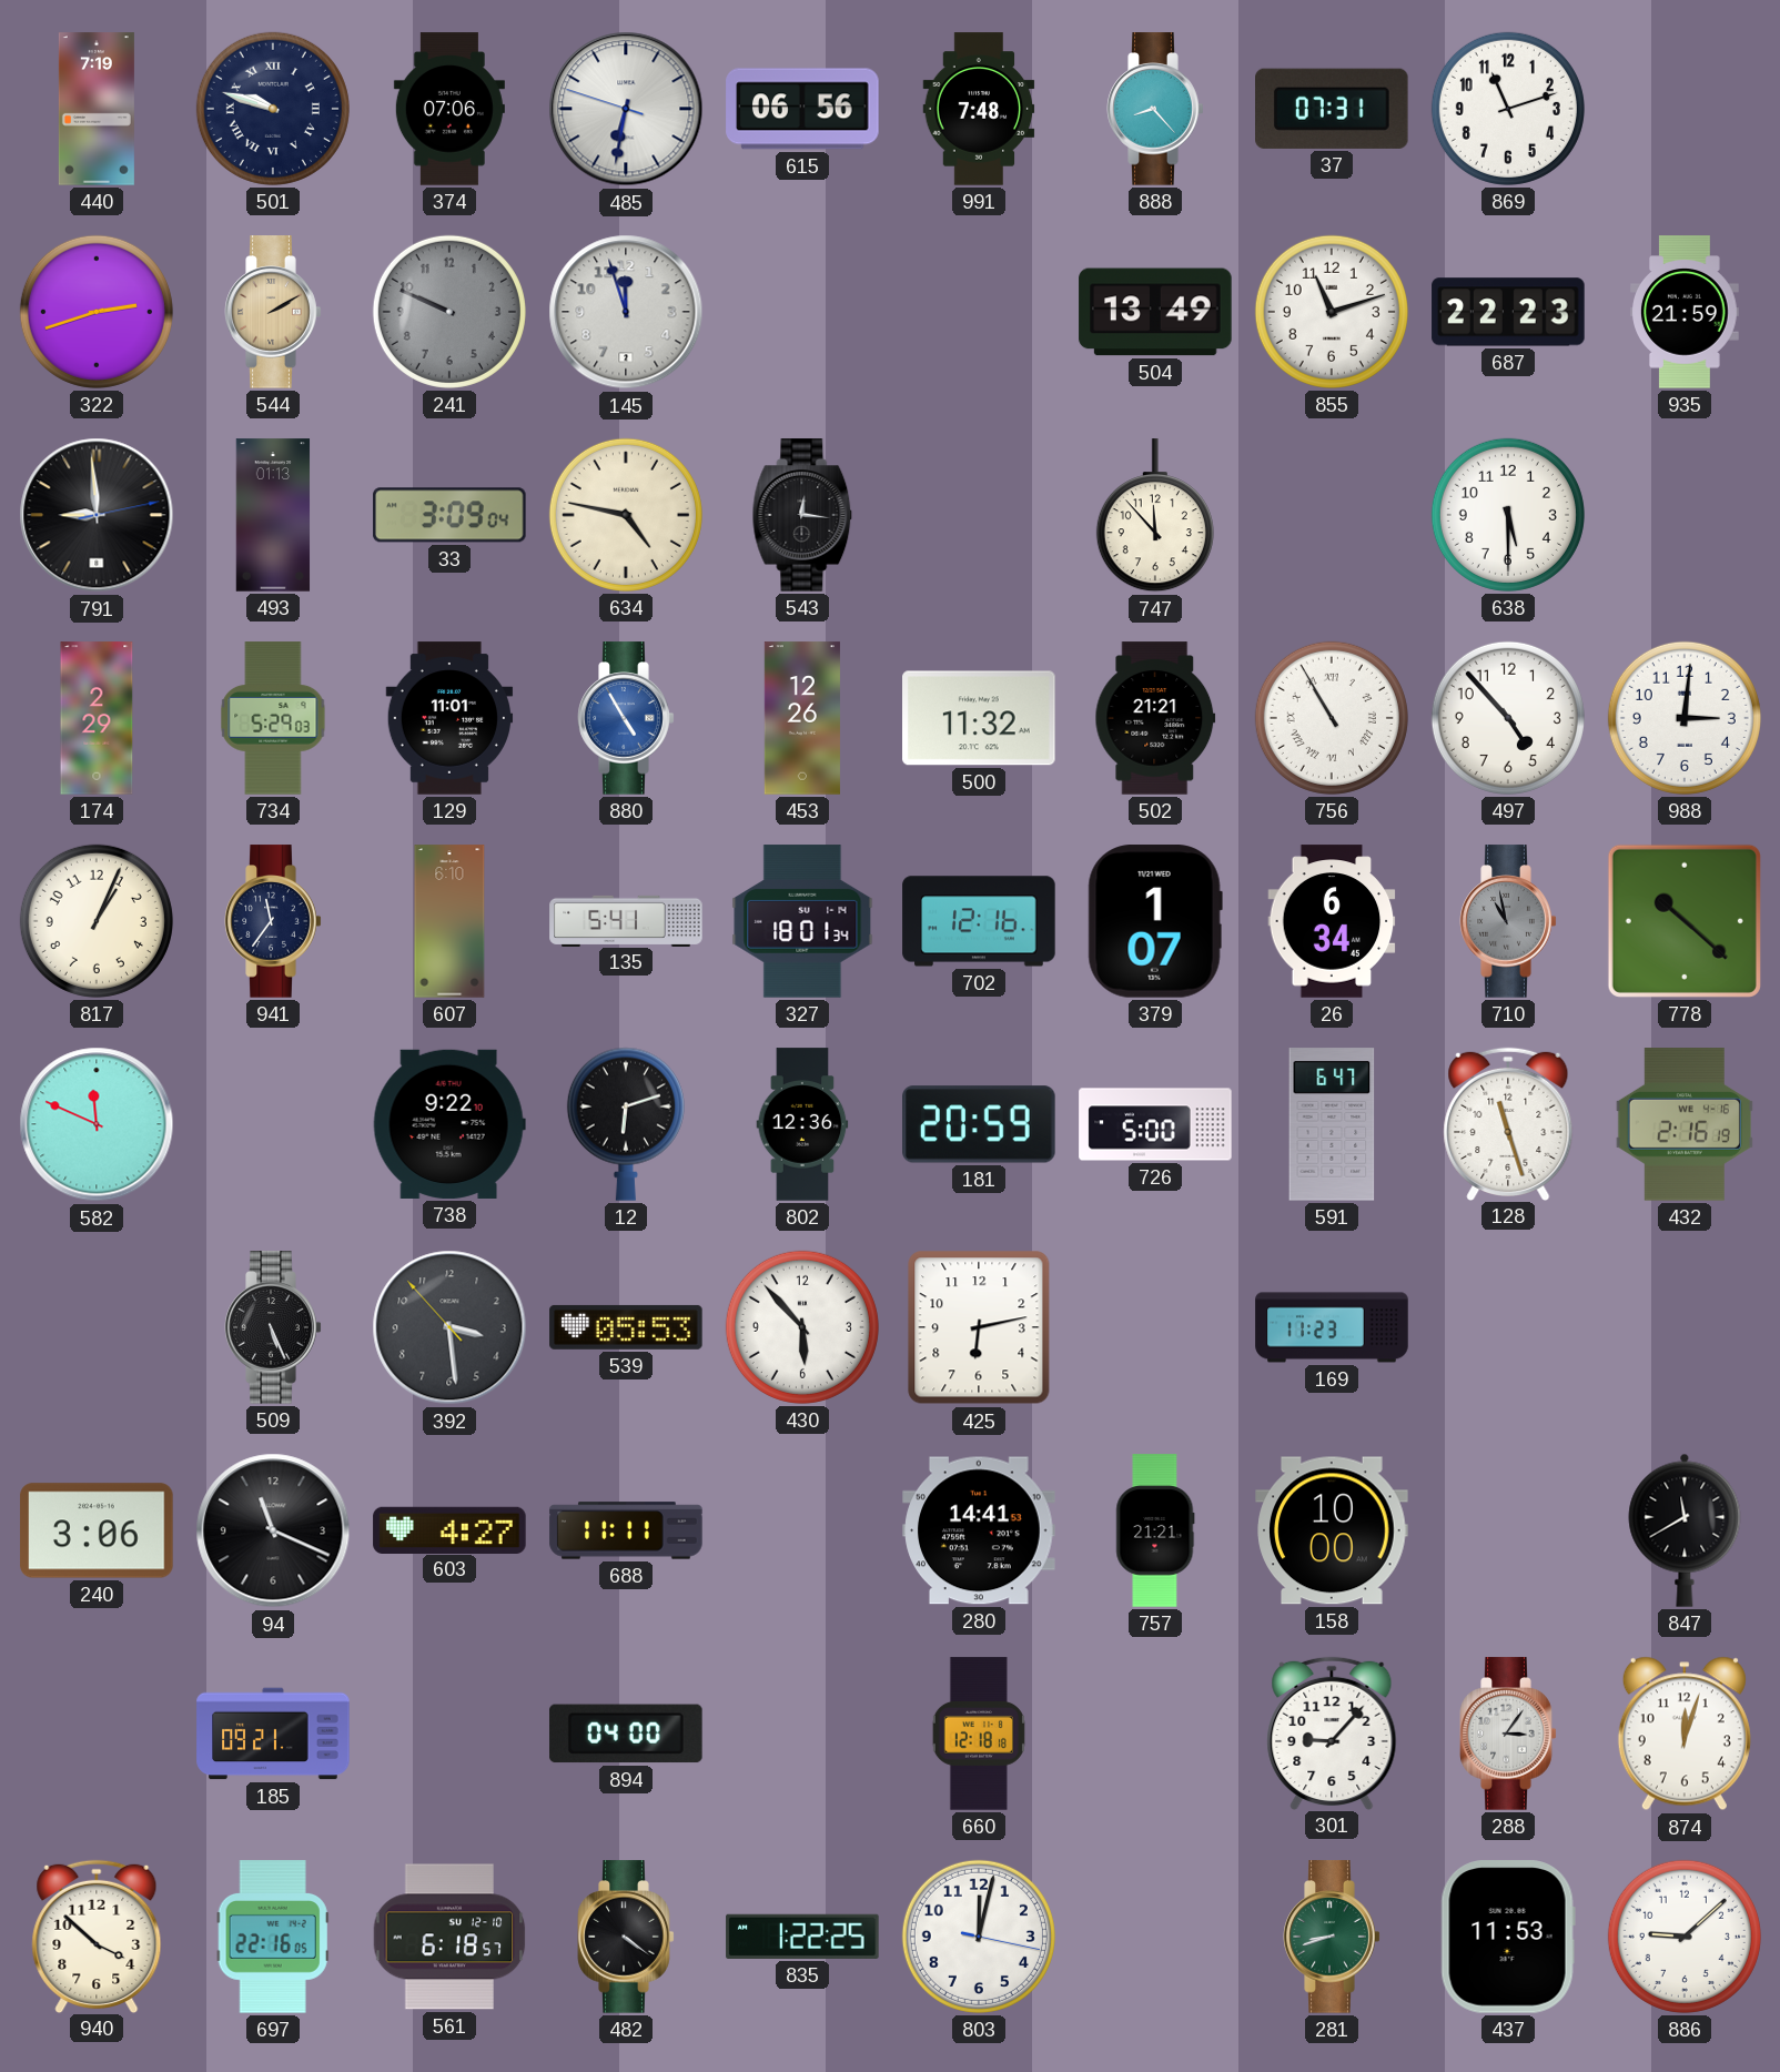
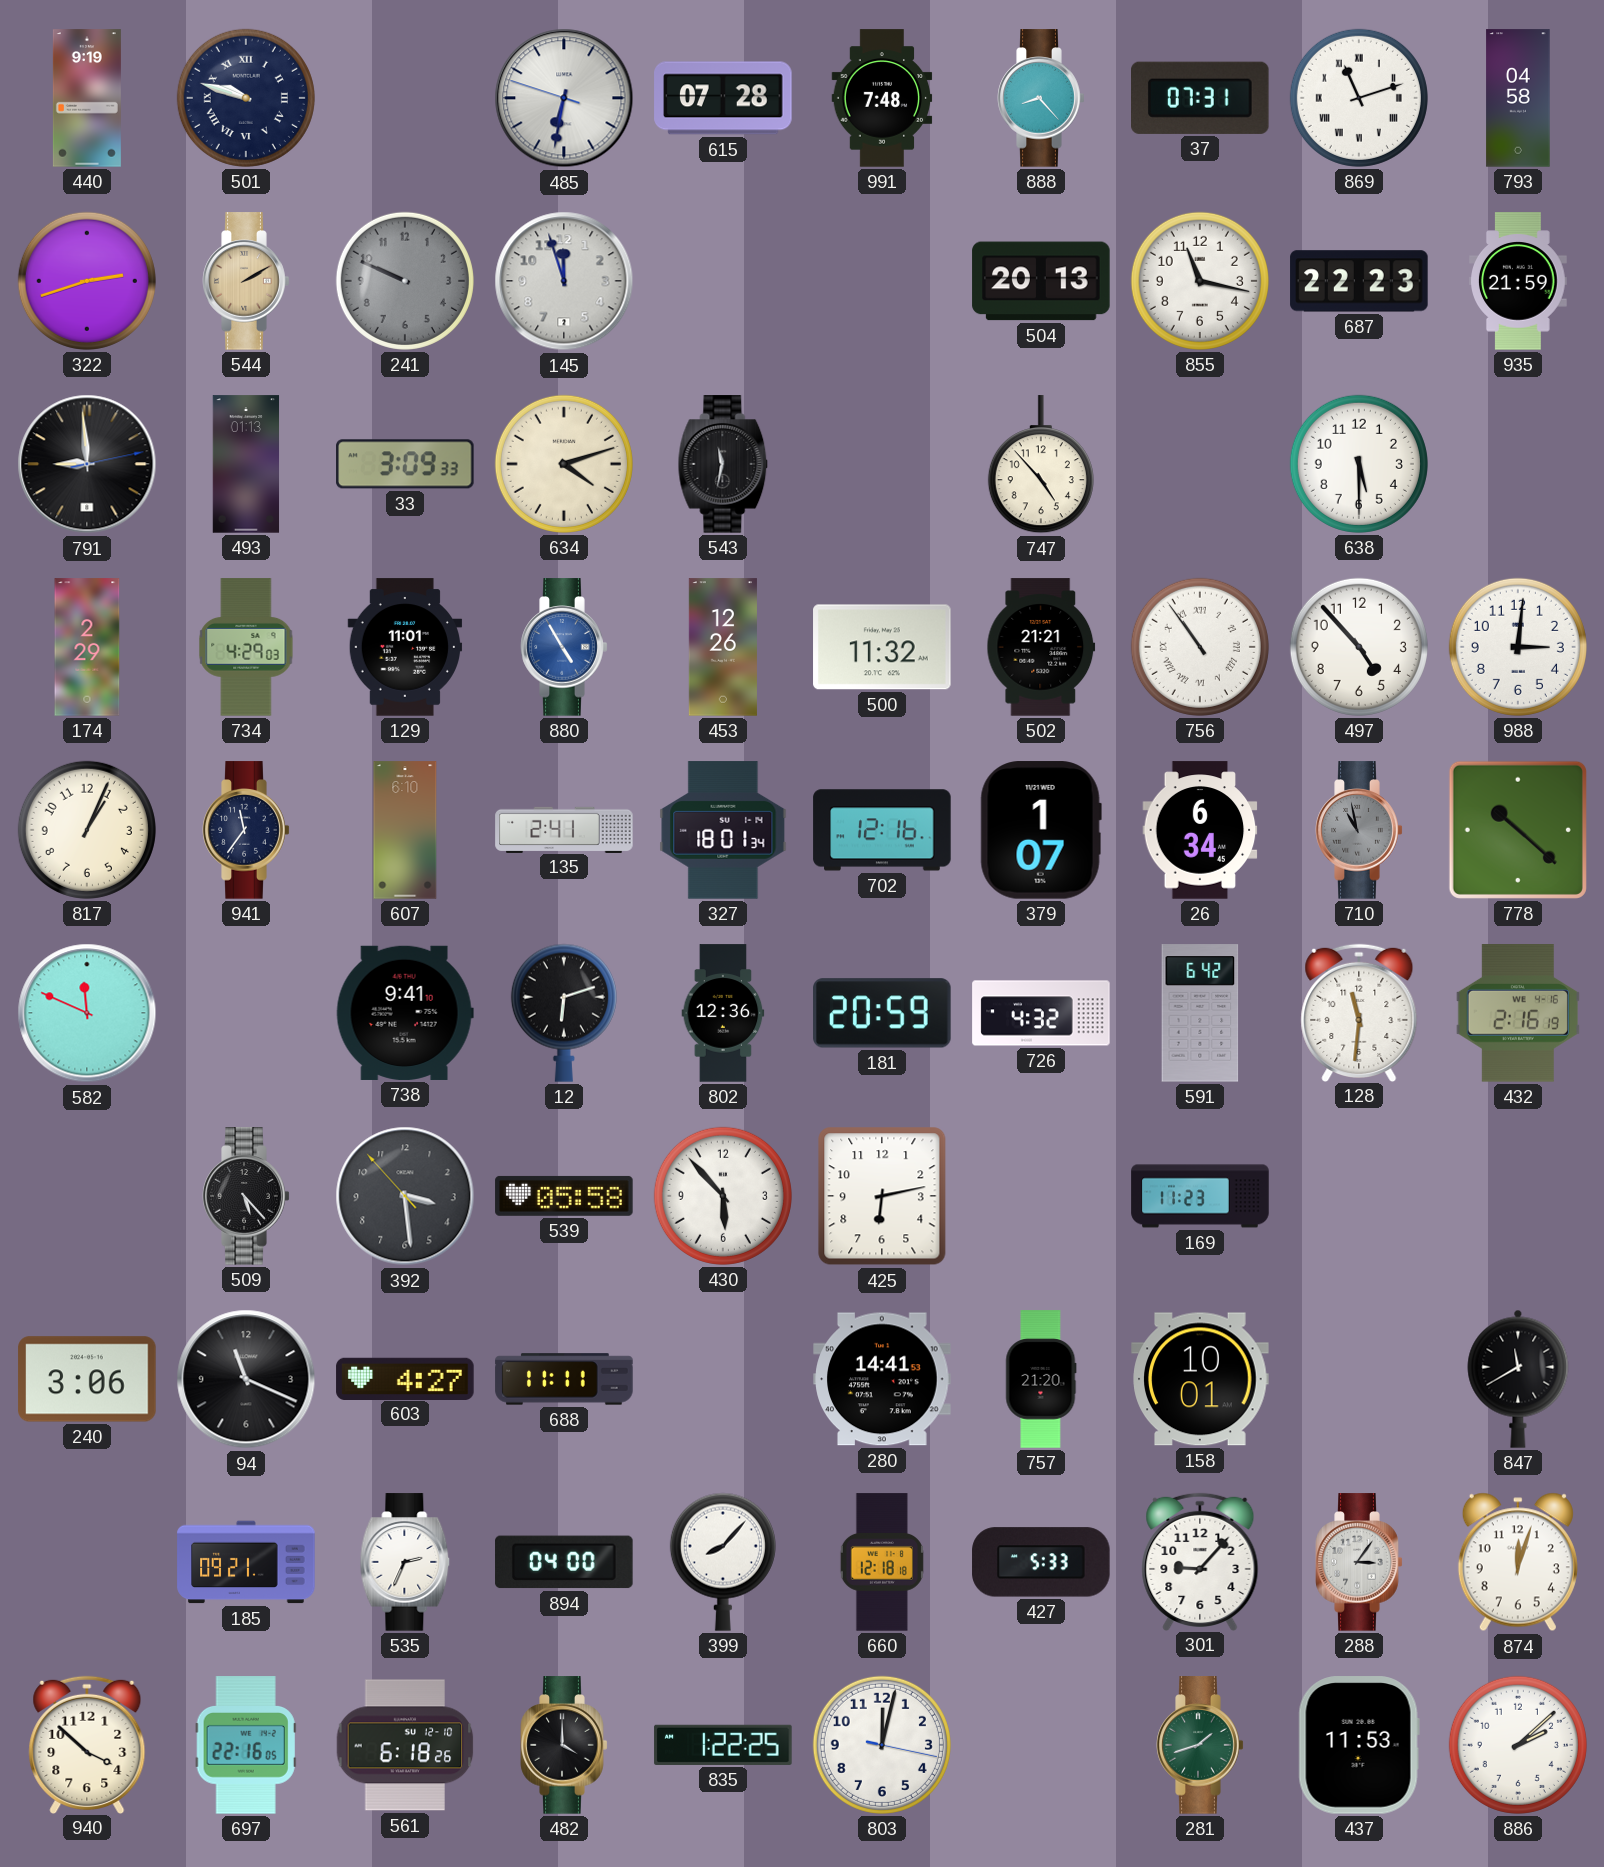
440: 7:19 -> 9:19 (87, 98)
374: 07:06 -> none (449, 109)
615: 06:56 -> 07:28 (723, 98)
869 numerals: Arabic -> Roman (1359, 98)
793: none -> 04:58 (1518, 98)
504: 13:49 -> 20:13 (1041, 281)
855: 11:12 -> 11:17 (1200, 281)
33: 3:09:04 -> 3:09:33 (405, 464)
634: 4:47 -> 4:12 (564, 464)
543: 12:16 -> 11:32 (723, 464)
747: 11:53 -> 4:53 (1041, 465)
734: 5:29 -> 4:29 (246, 647)
756: 10:55 -> 10:54 (1200, 647)
135: 5:41 -> 2:41 (564, 829)
738: 9:22 -> 9:41 (405, 1013)
726: 5:00 -> 4:32 (1041, 1013)
591: 6:47 -> 6:42 (1200, 1013)
128: 11:27 -> 11:31 (1359, 1012)
509: 5:26 -> 5:23 (246, 1196)
539: 05:53 -> 05:58 (564, 1196)
757: 21:21 -> 21:20 (1041, 1379)
158: 10:00 -> 10:01 (1200, 1379)
535: none -> 2:34 (405, 1562)
399: none -> 8:07 (723, 1562)
427: none -> 5:33 (1041, 1562)
561: 6:18:57 -> 6:18:26 (405, 1745)
482: 4:21 -> 4:00 (564, 1745)
281: 8:42 -> 1:42 (1200, 1745)
886: 9:08 -> 2:08 (1518, 1745)
